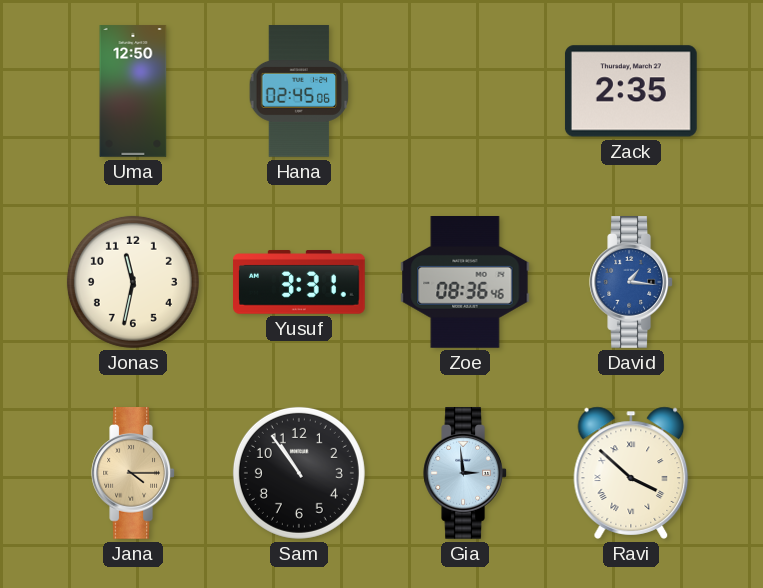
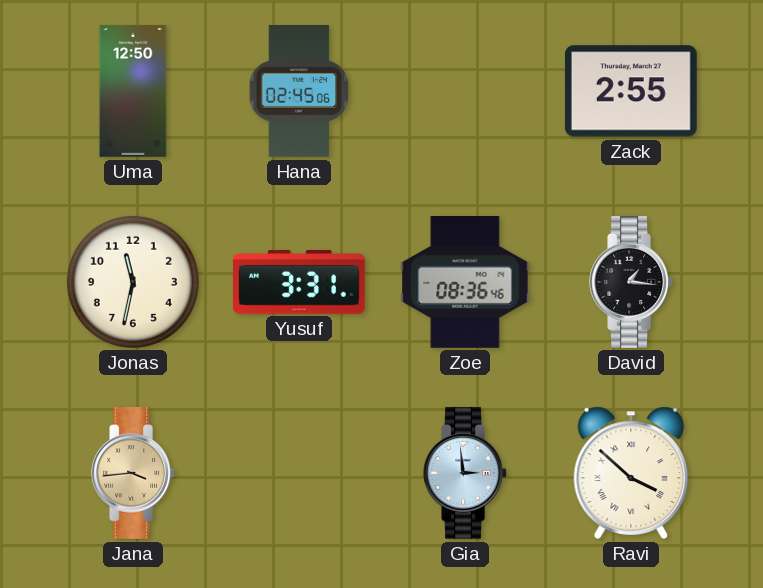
Zack: 2:35 -> 2:55 (631, 91)
David dial: blue -> black (631, 283)
Jana: 4:15 -> 3:44 (133, 474)
Sam: 10:54 -> none (299, 473)
